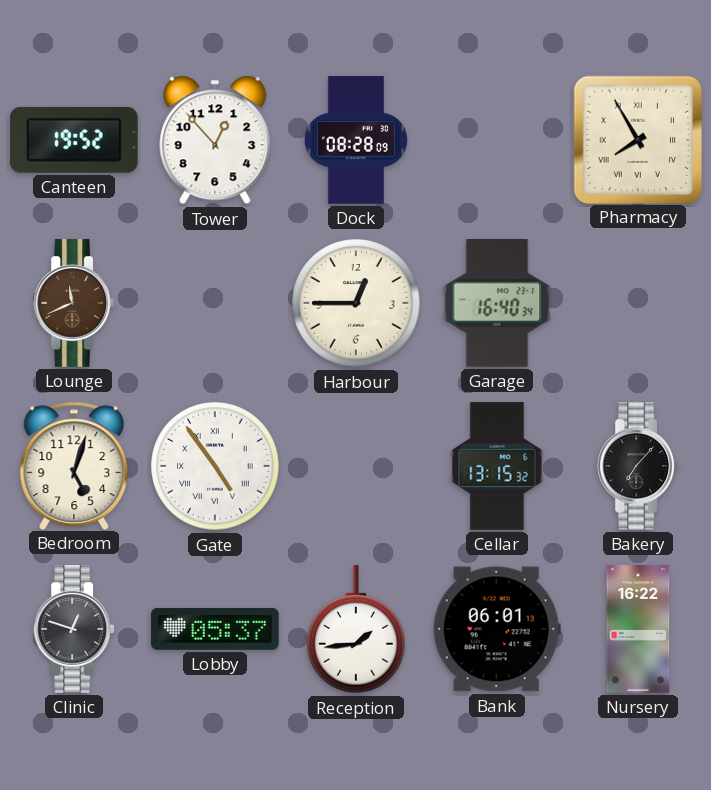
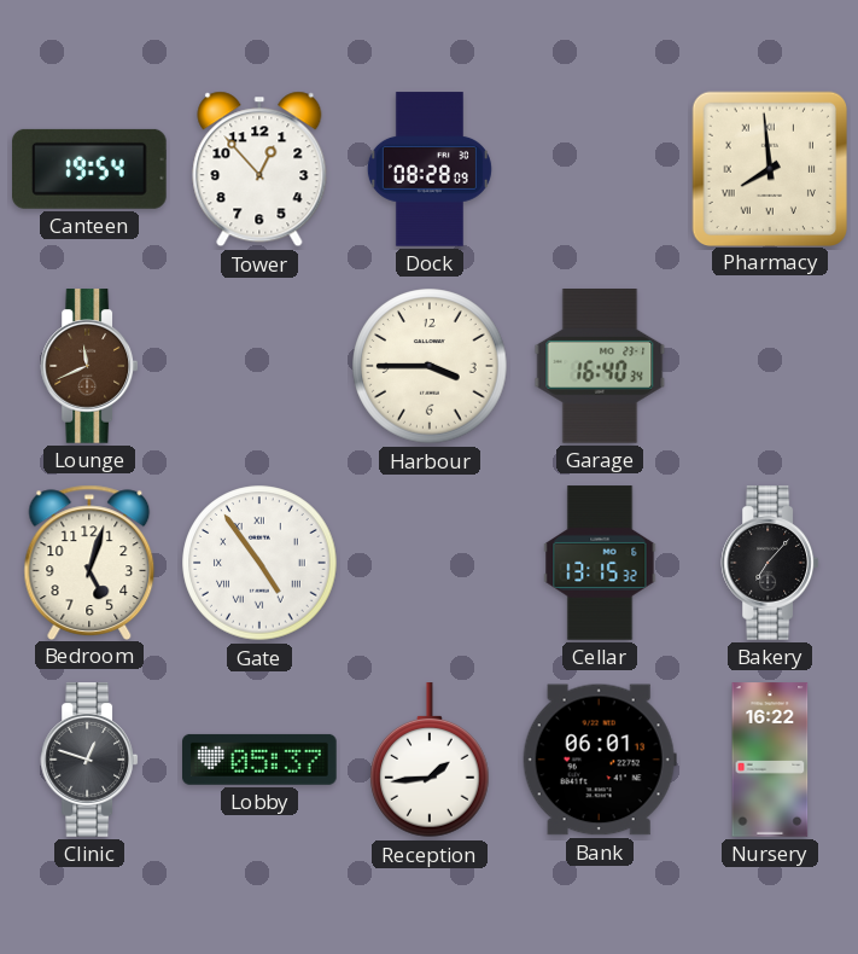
Canteen: 19:52 -> 19:54 (91, 169)
Pharmacy: 7:55 -> 7:59 (769, 168)
Harbour: 12:45 -> 3:45 (430, 366)
